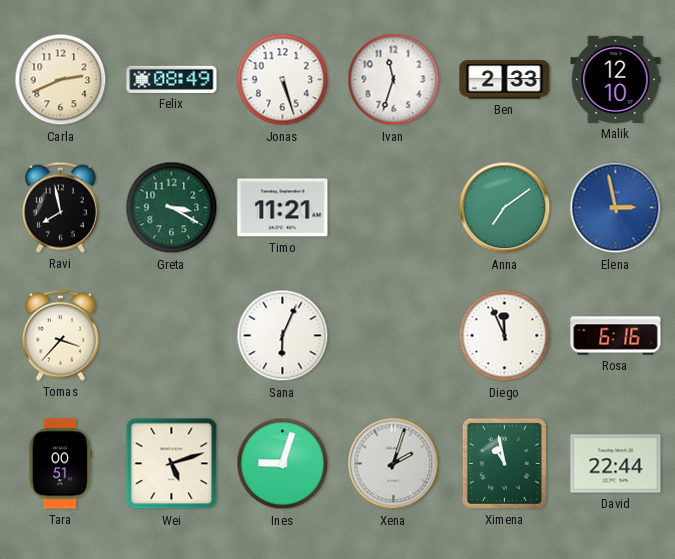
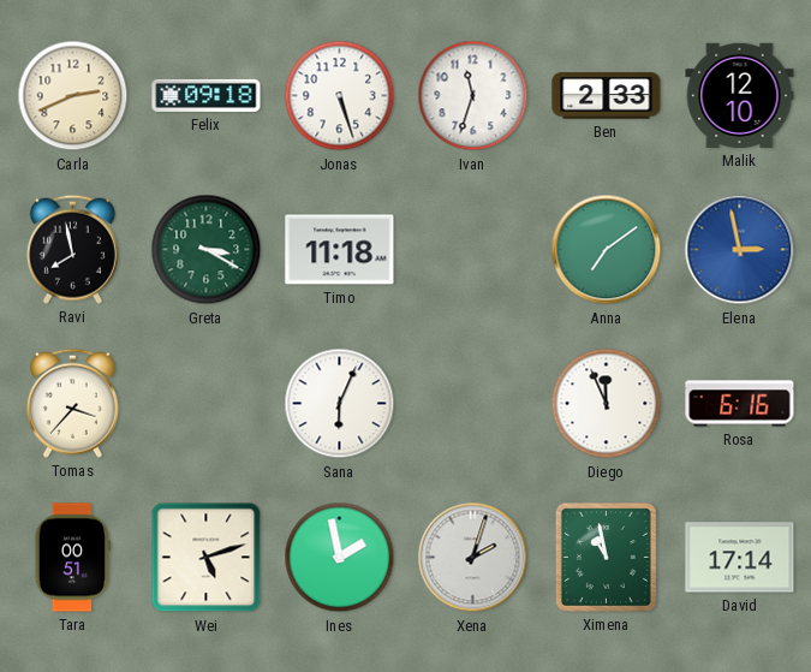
Felix: 08:49 -> 09:18 (207, 95)
Timo: 11:21 -> 11:18 (340, 250)
Ines: 9:03 -> 1:58 (340, 558)
David: 22:44 -> 17:14 (740, 558)
